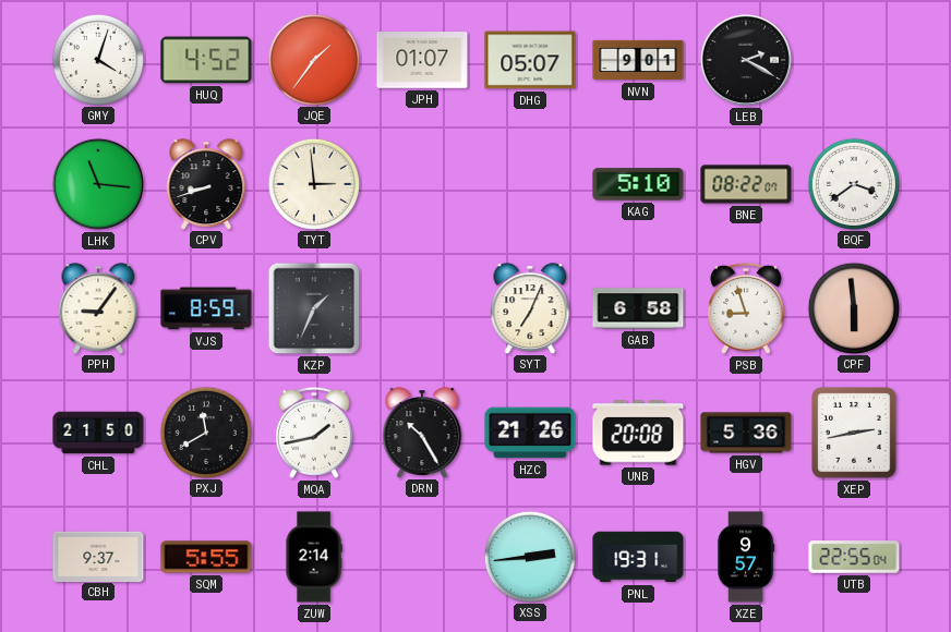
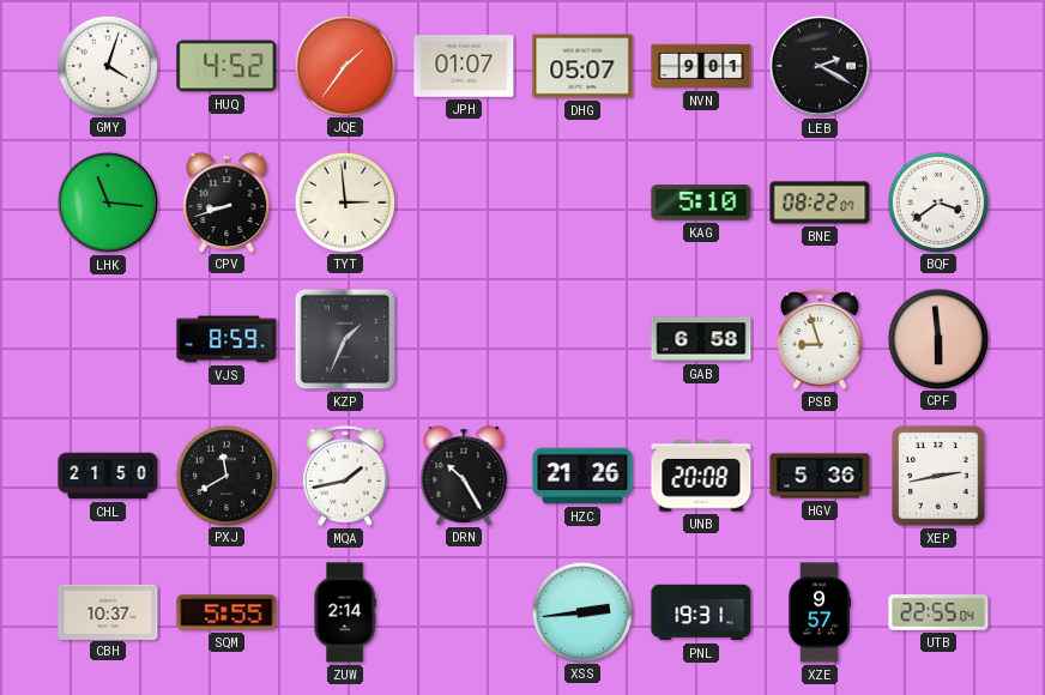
PPH: 9:06 -> none (98, 308)
SYT: 7:04 -> none (530, 308)
CBH: 9:37 -> 10:37 (108, 611)
